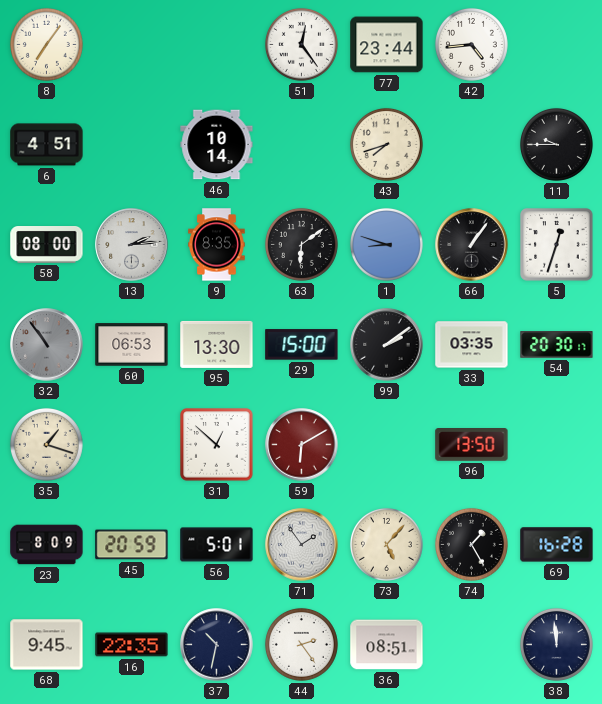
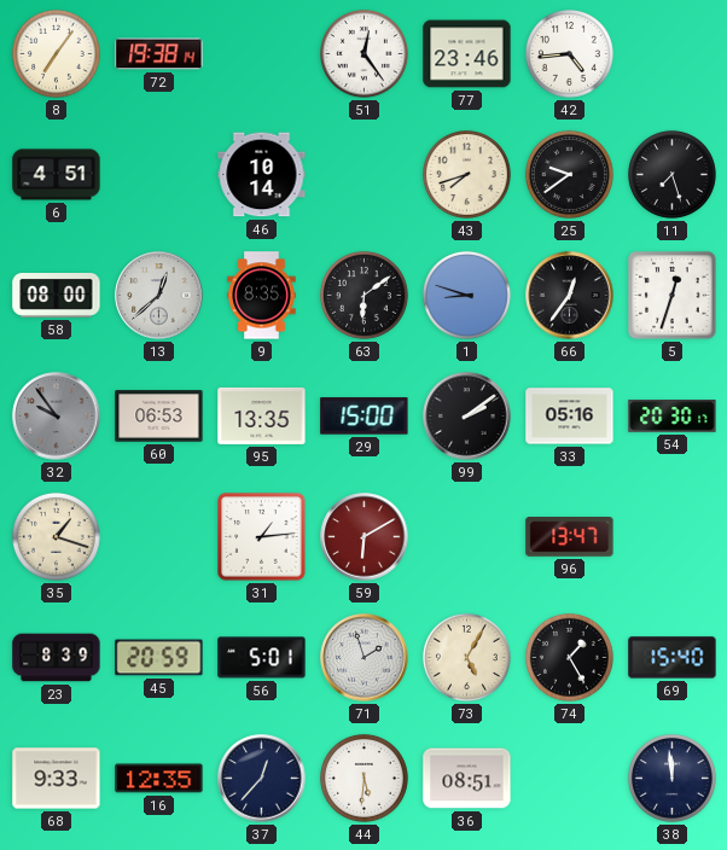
72: none -> 19:38 (159, 54)
77: 23:44 -> 23:46 (467, 54)
25: none -> 9:39 (569, 174)
11: 9:45 -> 7:27 (671, 174)
13: 2:14 -> 12:38 (159, 296)
66: 1:06 -> 12:36 (570, 296)
32: 10:54 -> 9:54 (57, 417)
95: 13:30 -> 13:35 (262, 415)
33: 03:35 -> 05:16 (570, 417)
31: 12:52 -> 1:14 (262, 537)
96: 13:50 -> 13:47 (570, 537)
23: 8:09 -> 8:39 (57, 658)
71: 1:54 -> 1:57 (365, 658)
73: 5:07 -> 5:05 (466, 657)
69: 16:28 -> 15:40 (673, 658)
68: 9:45 -> 9:33 (57, 779)
16: 22:35 -> 12:35 (159, 779)
37: 10:32 -> 12:37 (262, 779)
44: 2:24 -> 5:31 (363, 778)
